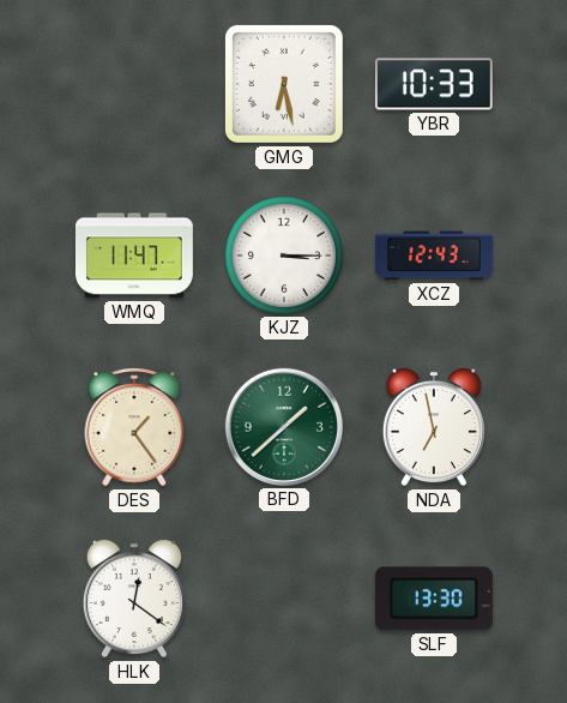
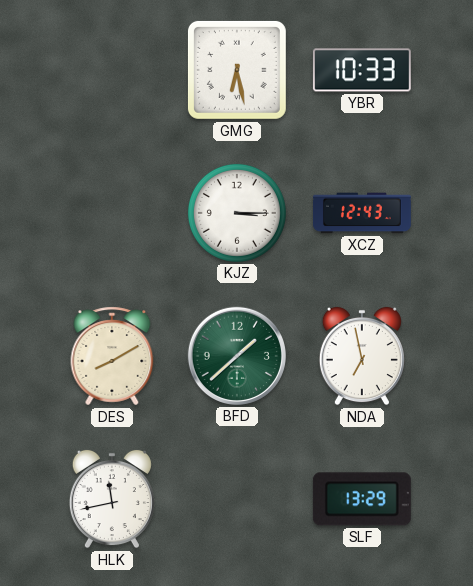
WMQ: 11:47 -> none (134, 256)
DES: 1:24 -> 8:10 (112, 356)
HLK: 12:21 -> 11:43 (112, 499)
SLF: 13:30 -> 13:29 (362, 499)
